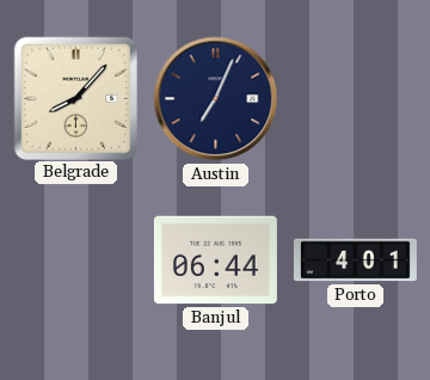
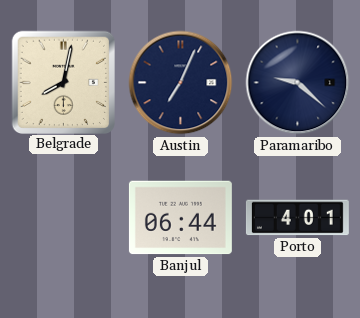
Belgrade: 8:07 -> 8:02 (63, 82)
Paramaribo: none -> 9:22 (298, 83)
